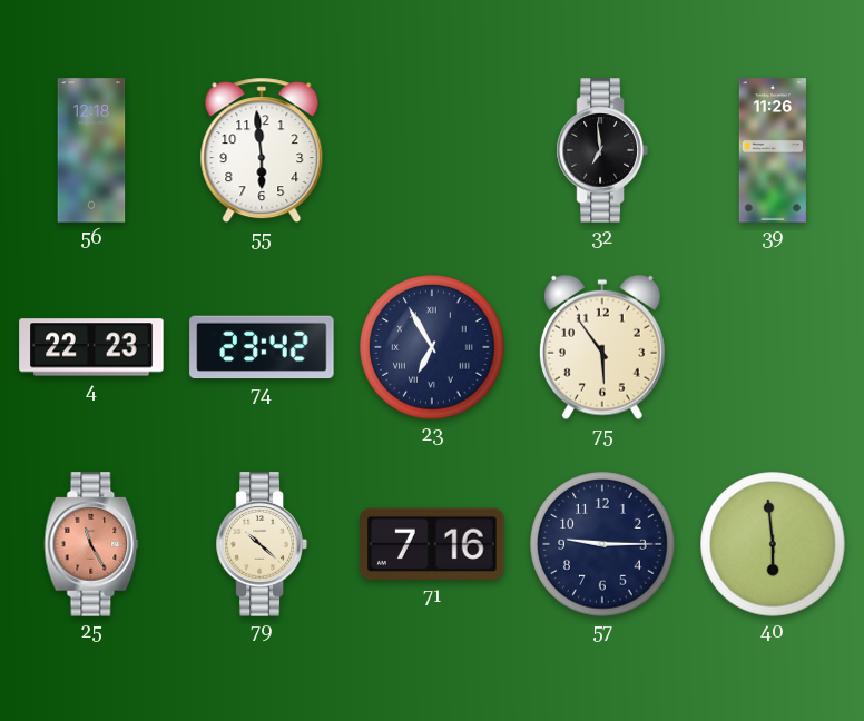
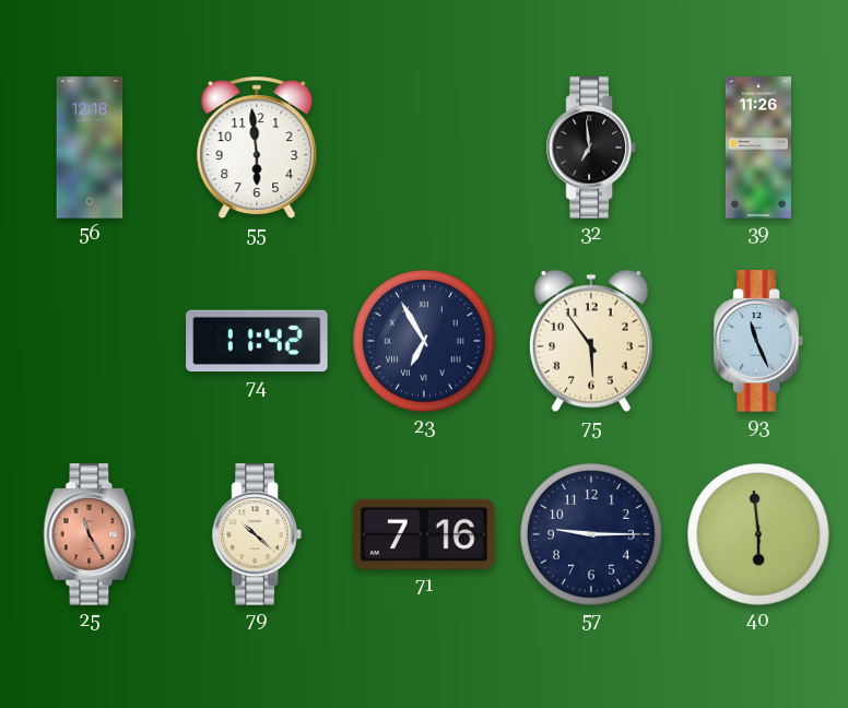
4: 22:23 -> none (91, 347)
74: 23:42 -> 11:42 (257, 341)
93: none -> 11:26 (758, 341)
